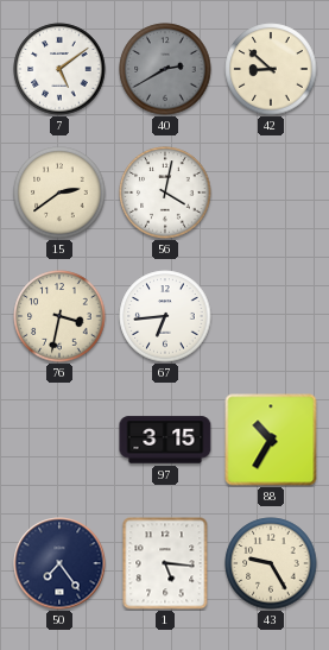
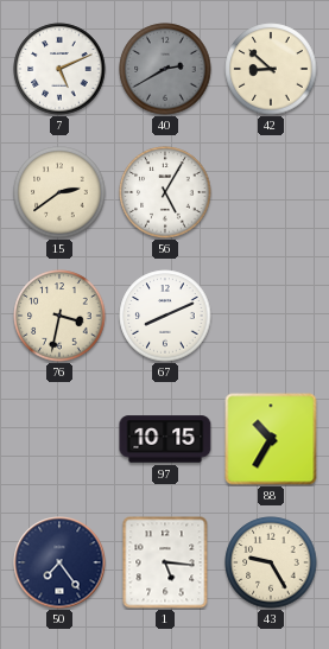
7: 5:09 -> 5:11 (59, 69)
56: 4:02 -> 5:05 (165, 192)
67: 6:44 -> 8:11 (165, 316)
97: 3:15 -> 10:15 (165, 439)
